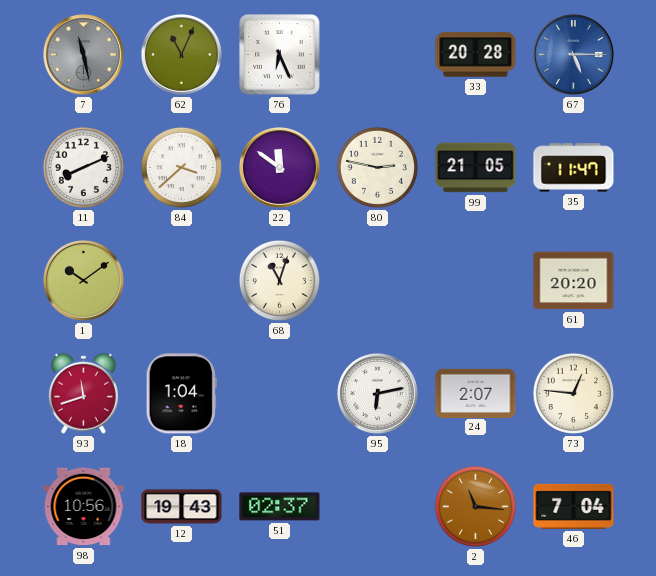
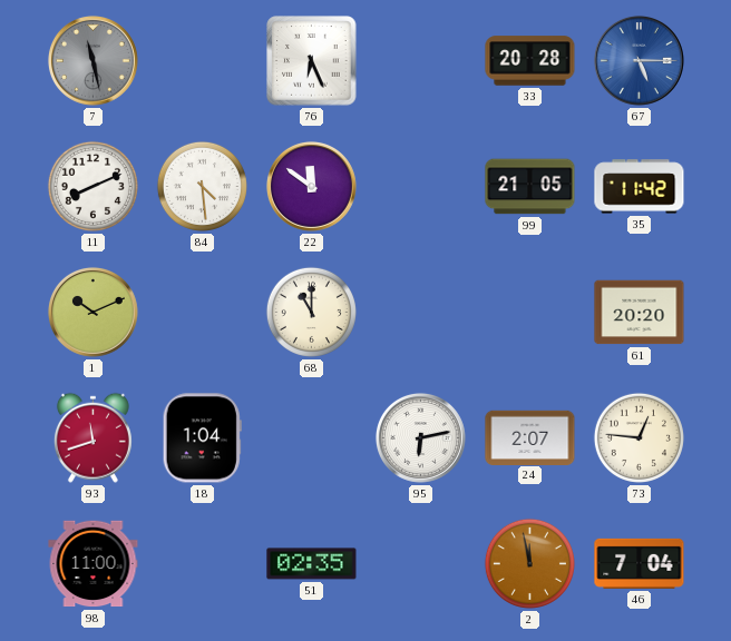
62: 11:04 -> none (181, 54)
84: 3:38 -> 4:29 (202, 186)
80: 2:47 -> none (377, 167)
35: 11:47 -> 11:42 (640, 187)
1: 10:09 -> 10:11 (92, 312)
68: 11:03 -> 11:00 (311, 312)
98: 10:56 -> 11:00 (94, 564)
12: 19:43 -> none (182, 507)
51: 02:37 -> 02:35 (312, 564)
2: 11:16 -> 11:58 (529, 563)
